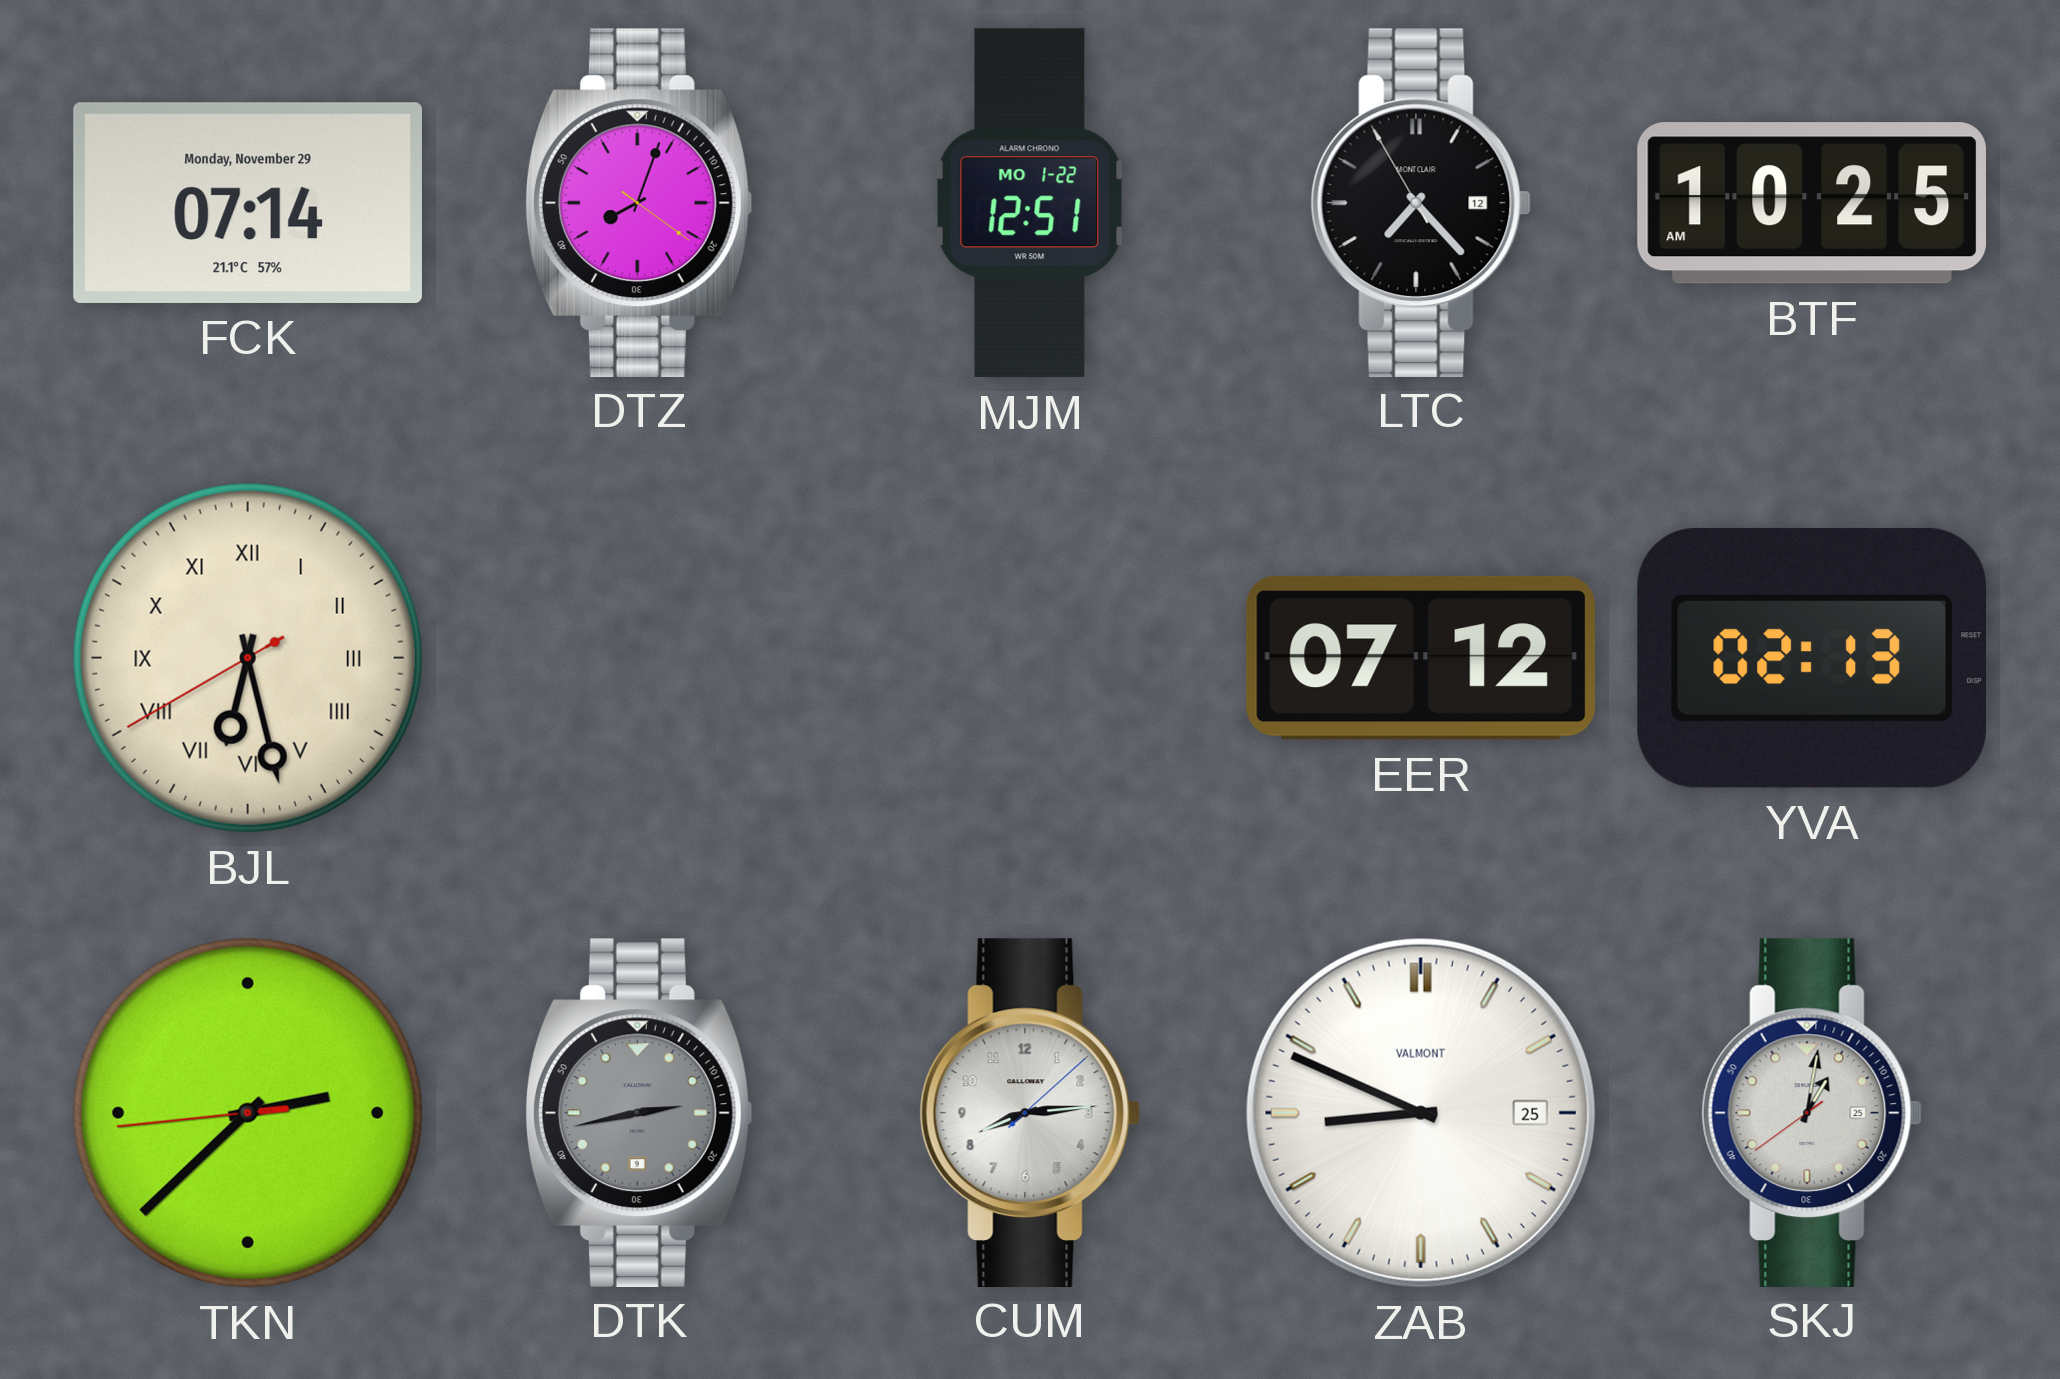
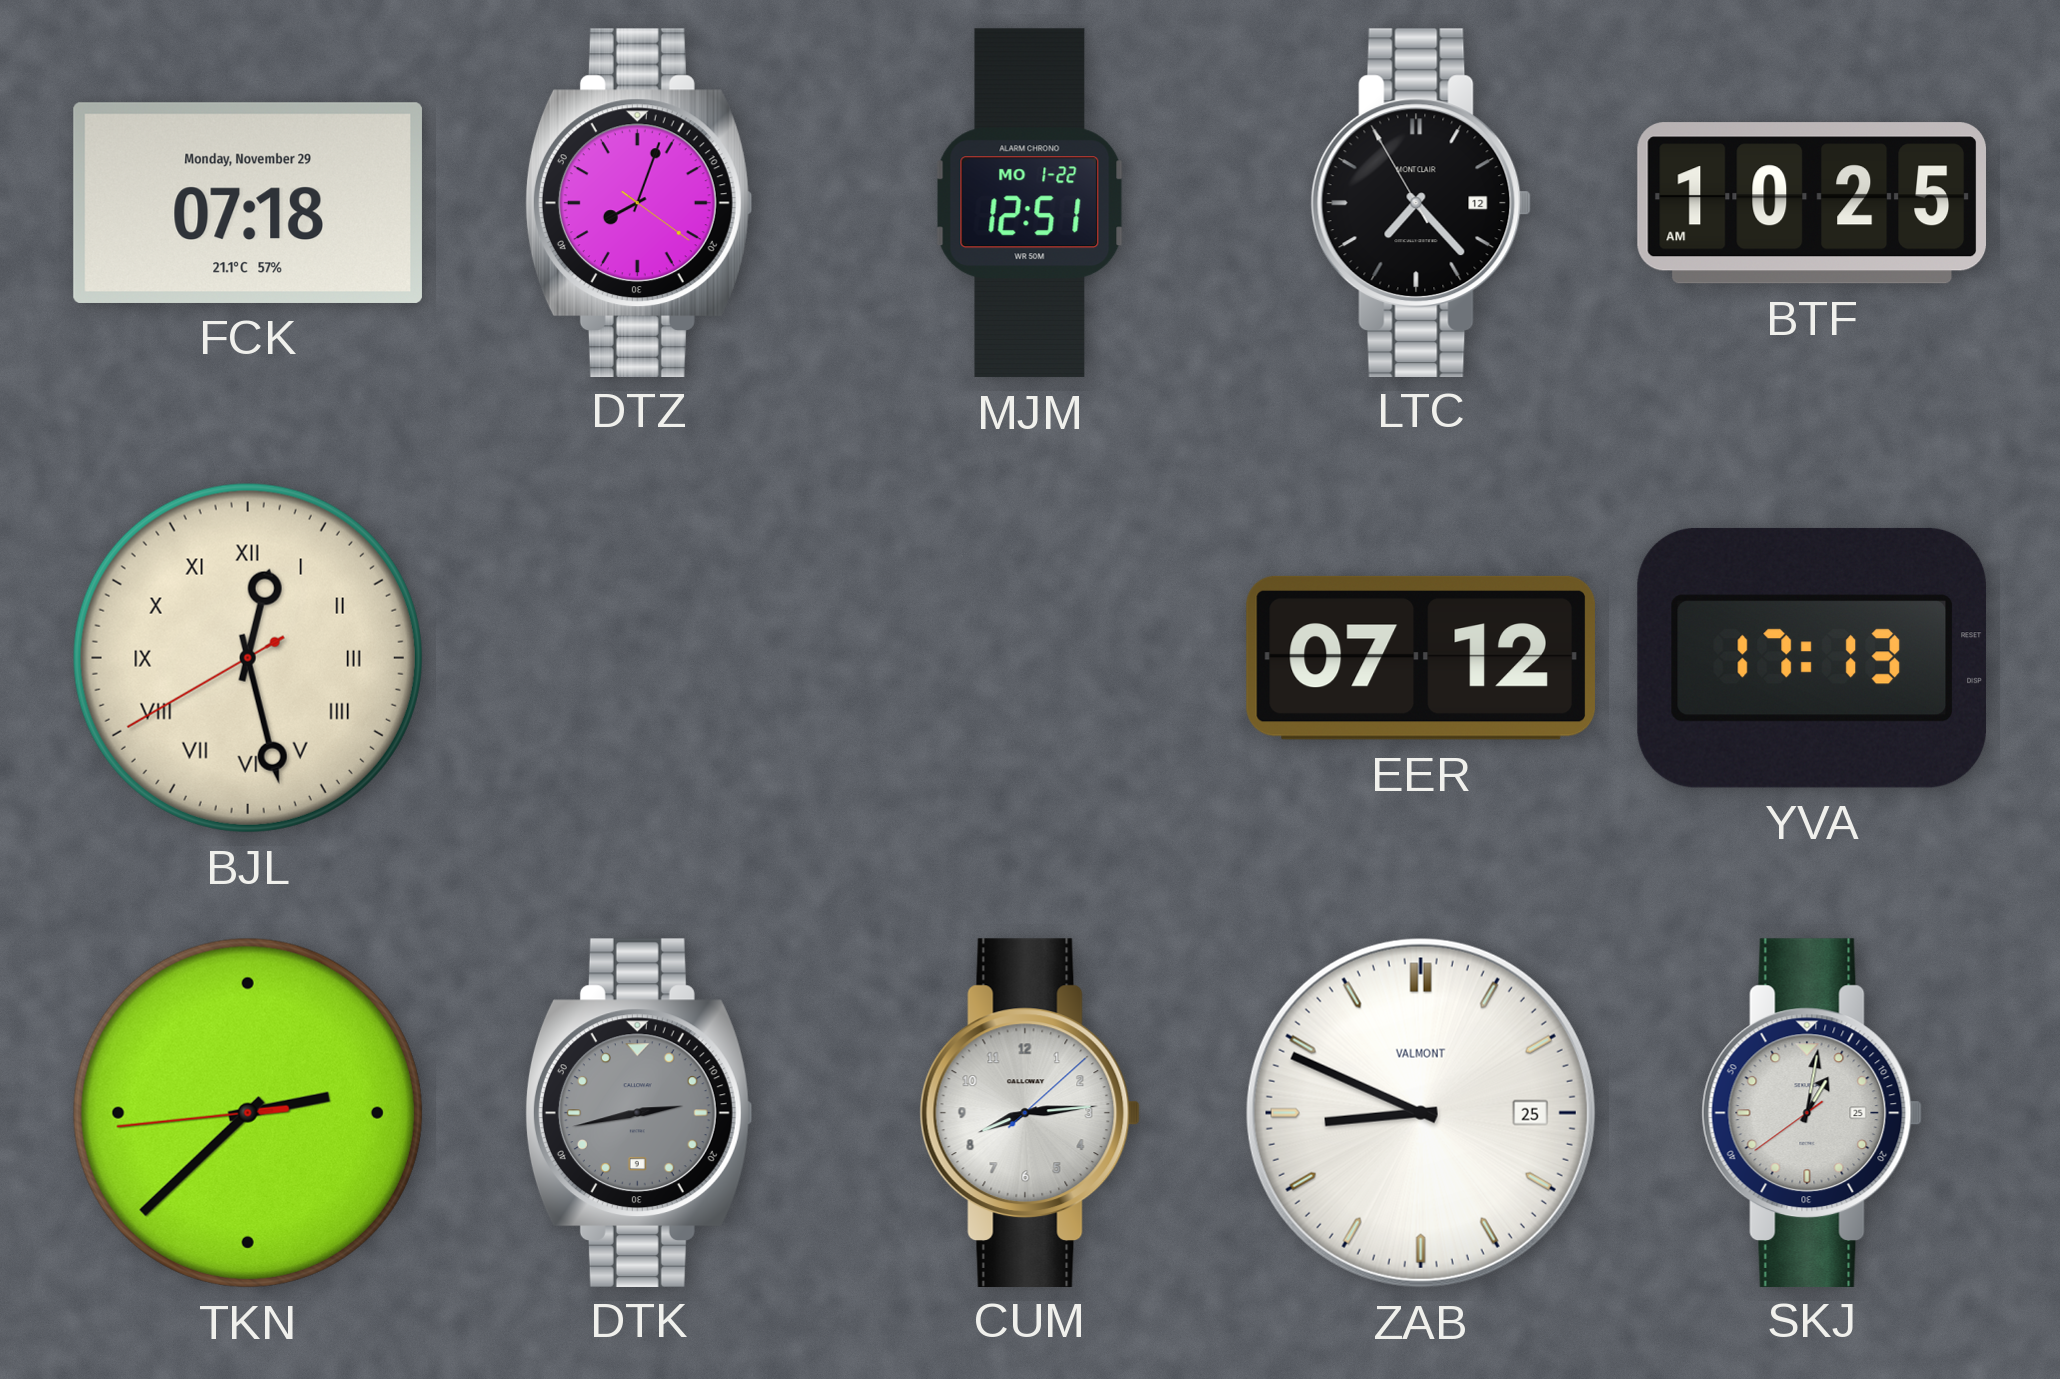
FCK: 07:14 -> 07:18 (248, 203)
BJL: 6:27 -> 12:27 (248, 658)
YVA: 02:13 -> 17:13 (1811, 658)
